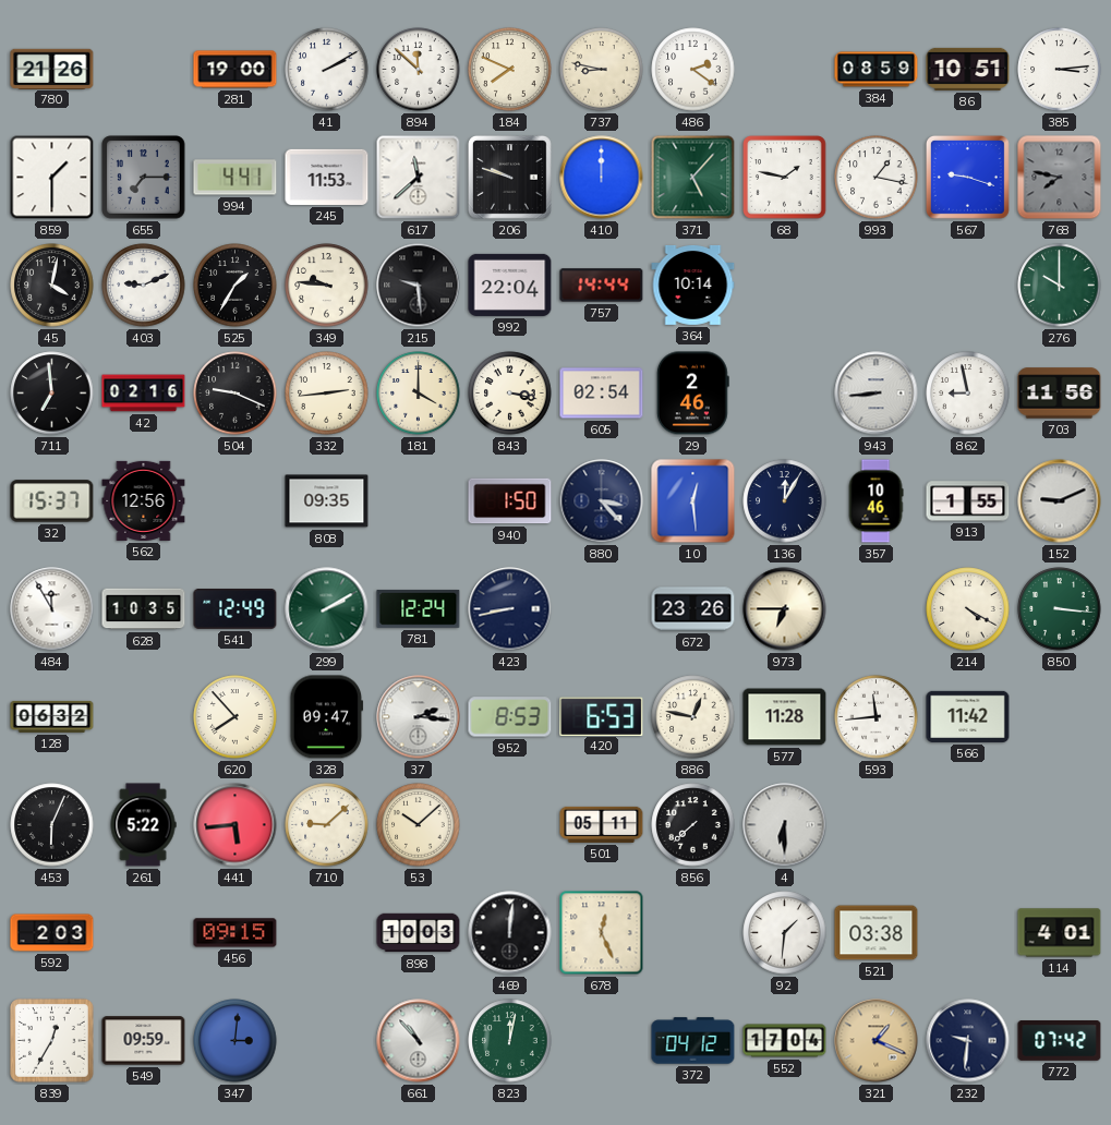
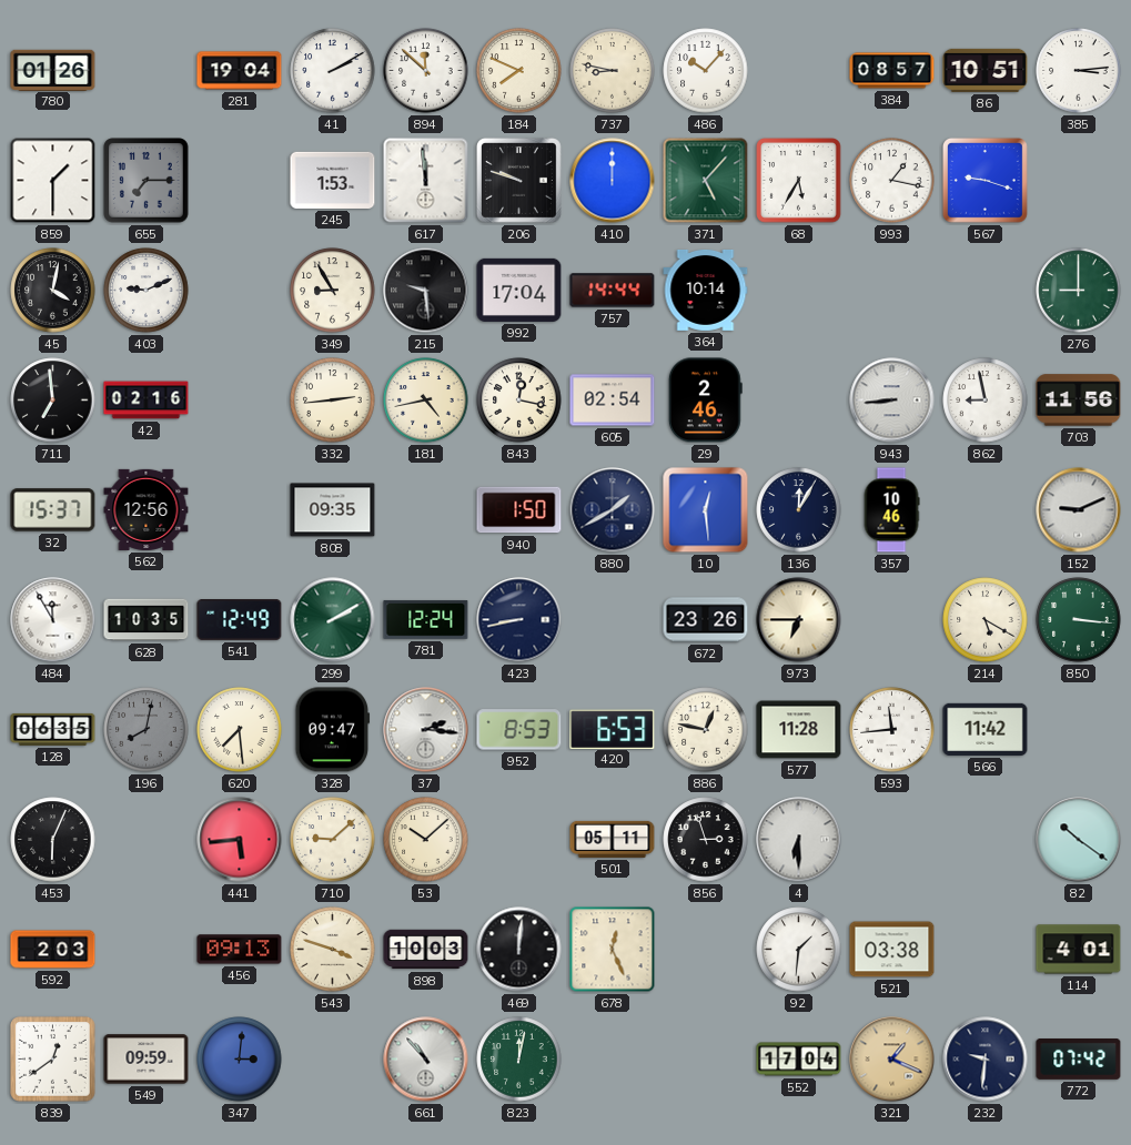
780: 21:26 -> 01:26 (53, 70)
281: 19:00 -> 19:04 (240, 71)
486: 2:21 -> 10:07 (706, 71)
384: 08:59 -> 08:57 (892, 71)
994: 4:41 -> none (236, 178)
245: 11:53 -> 1:53 (333, 180)
617: 11:38 -> 11:59 (426, 181)
68: 1:47 -> 5:35 (799, 181)
768: 7:47 -> none (1060, 178)
525: 1:35 -> none (236, 286)
349: 9:46 -> 8:55 (333, 291)
992: 22:04 -> 17:04 (519, 290)
276: 10:00 -> 9:00 (1079, 291)
504: 9:19 -> none (236, 394)
181: 4:00 -> 4:43 (426, 401)
843: 3:17 -> 12:17 (519, 401)
880: 3:23 -> 1:40 (613, 510)
913: 1:55 -> none (968, 501)
214: 4:20 -> 5:20 (986, 620)
128: 06:32 -> 06:35 (53, 729)
196: none -> 8:02 (147, 730)
620: 7:53 -> 7:29 (240, 730)
261: 5:22 -> none (143, 825)
856: 7:38 -> 2:57 (706, 840)
82: none -> 10:21 (1079, 840)
456: 09:15 -> 09:13 (240, 950)
543: none -> 3:48 (333, 950)
839: 12:35 -> 12:39 (53, 1060)
372: 04:12 -> none (693, 1041)
